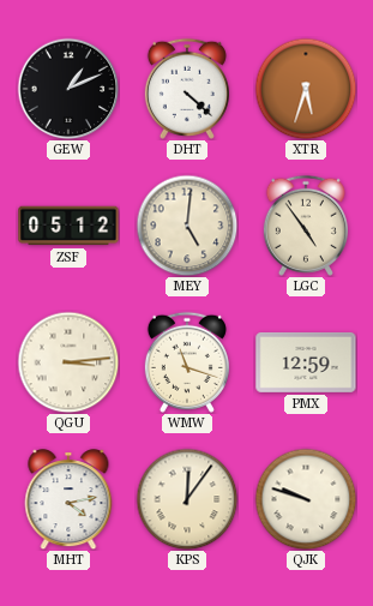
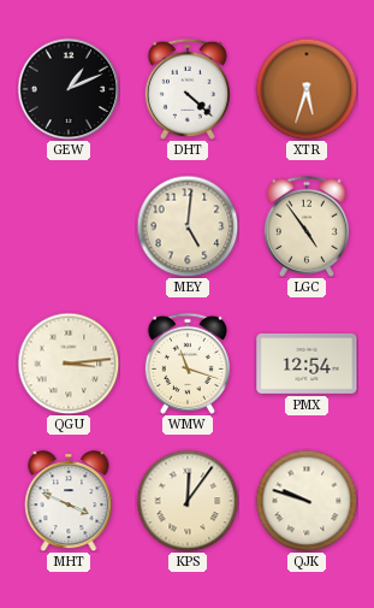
ZSF: 05:12 -> none (68, 226)
PMX: 12:59 -> 12:54 (307, 364)
MHT: 4:13 -> 3:49 (69, 501)
